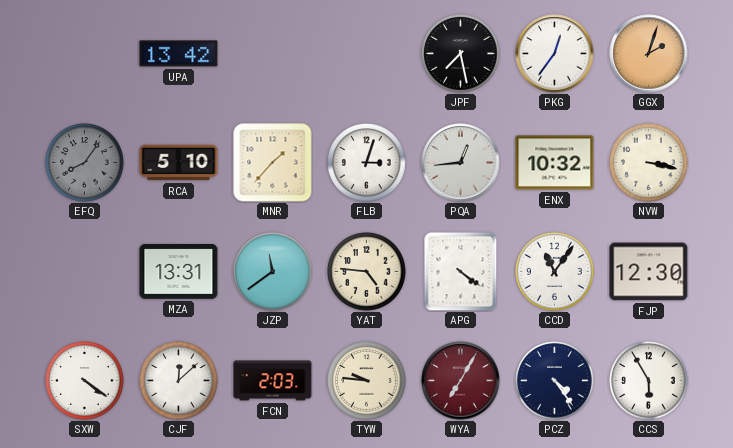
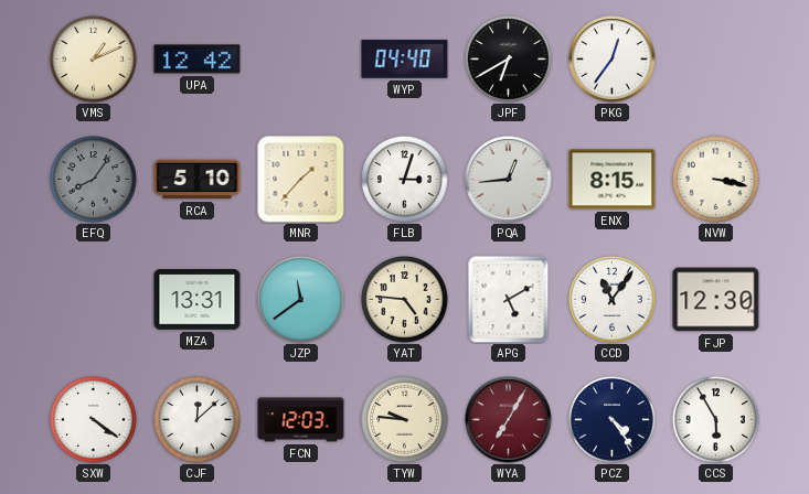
VMS: none -> 1:11 (94, 60)
UPA: 13:42 -> 12:42 (198, 60)
WYP: none -> 04:40 (405, 60)
JPF: 7:28 -> 6:40 (509, 60)
GGX: 2:03 -> none (649, 54)
ENX: 10:32 -> 8:15 (613, 180)
APG: 4:21 -> 5:10 (509, 300)
FCN: 2:03 -> 12:03 (301, 420)
